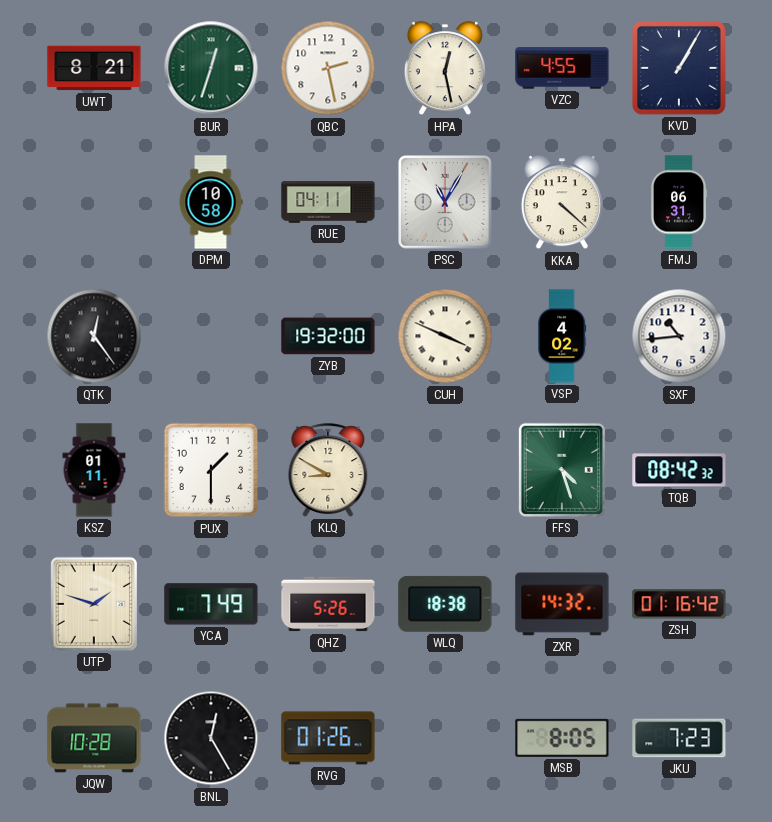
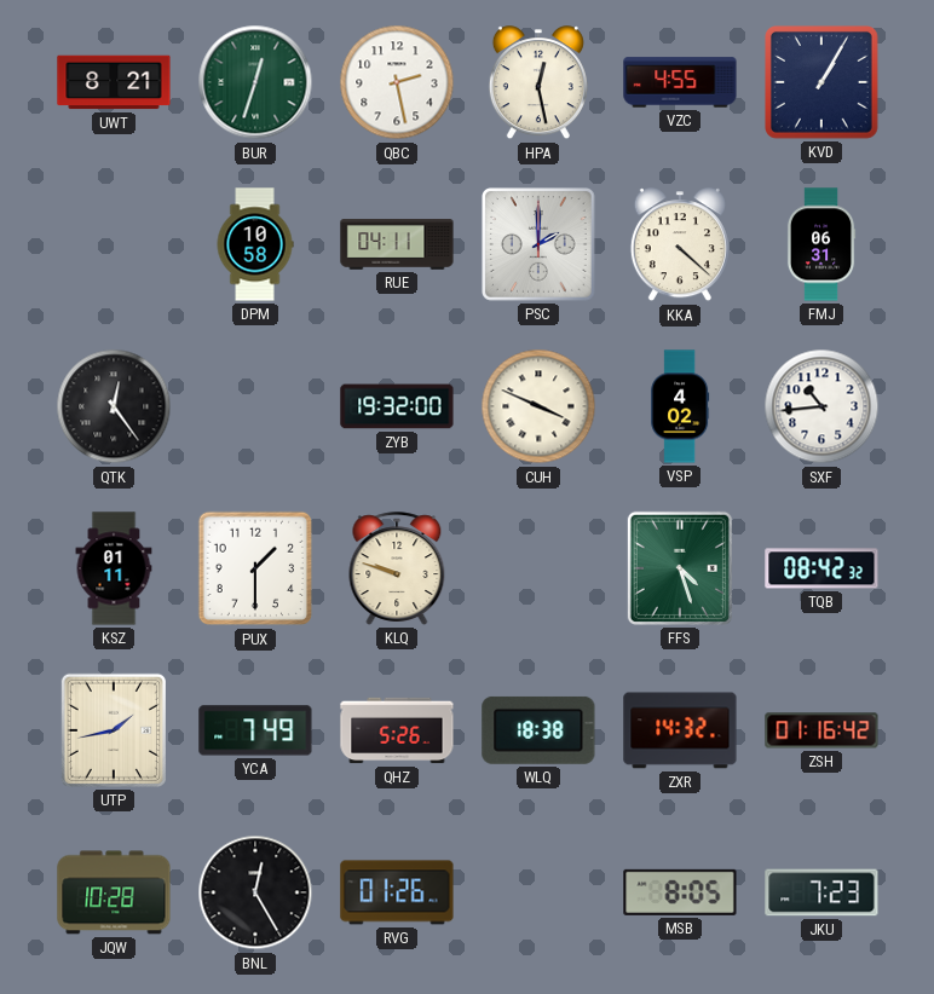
PSC: 11:05 -> 2:00 (540, 245)
KLQ: 8:50 -> 9:48 (397, 568)
UTP: 1:48 -> 1:43 (114, 730)
